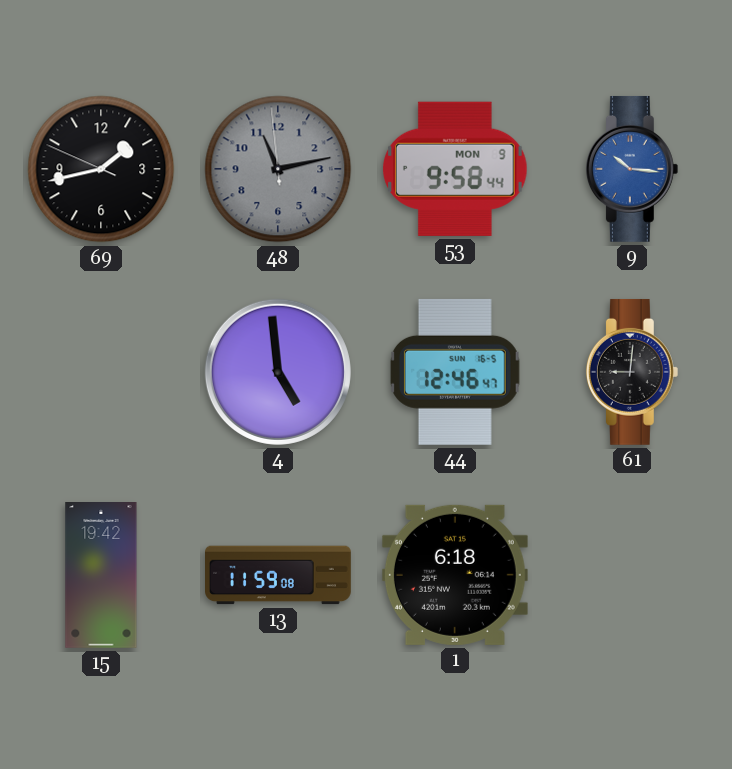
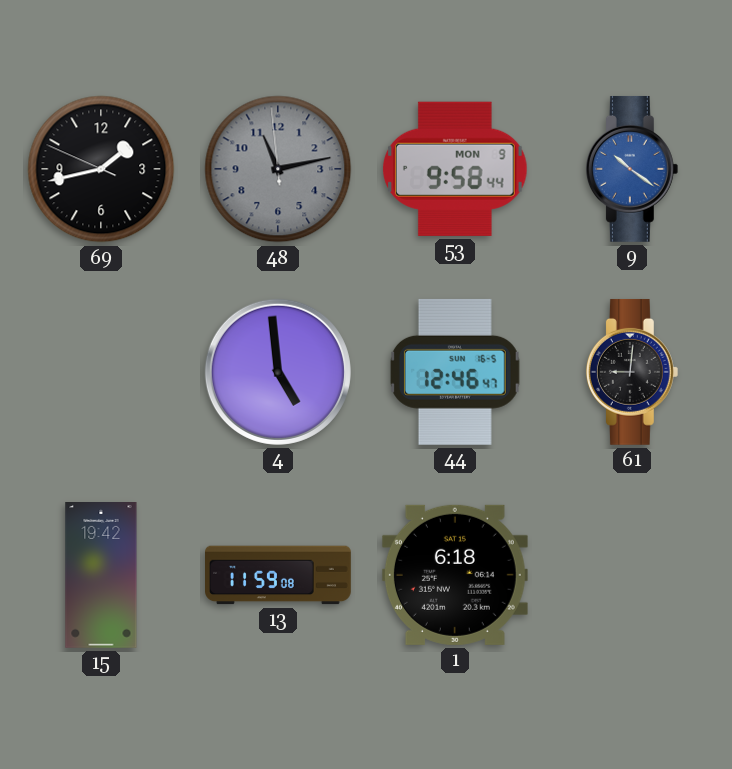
9: 10:16 -> 10:21 (632, 169)
